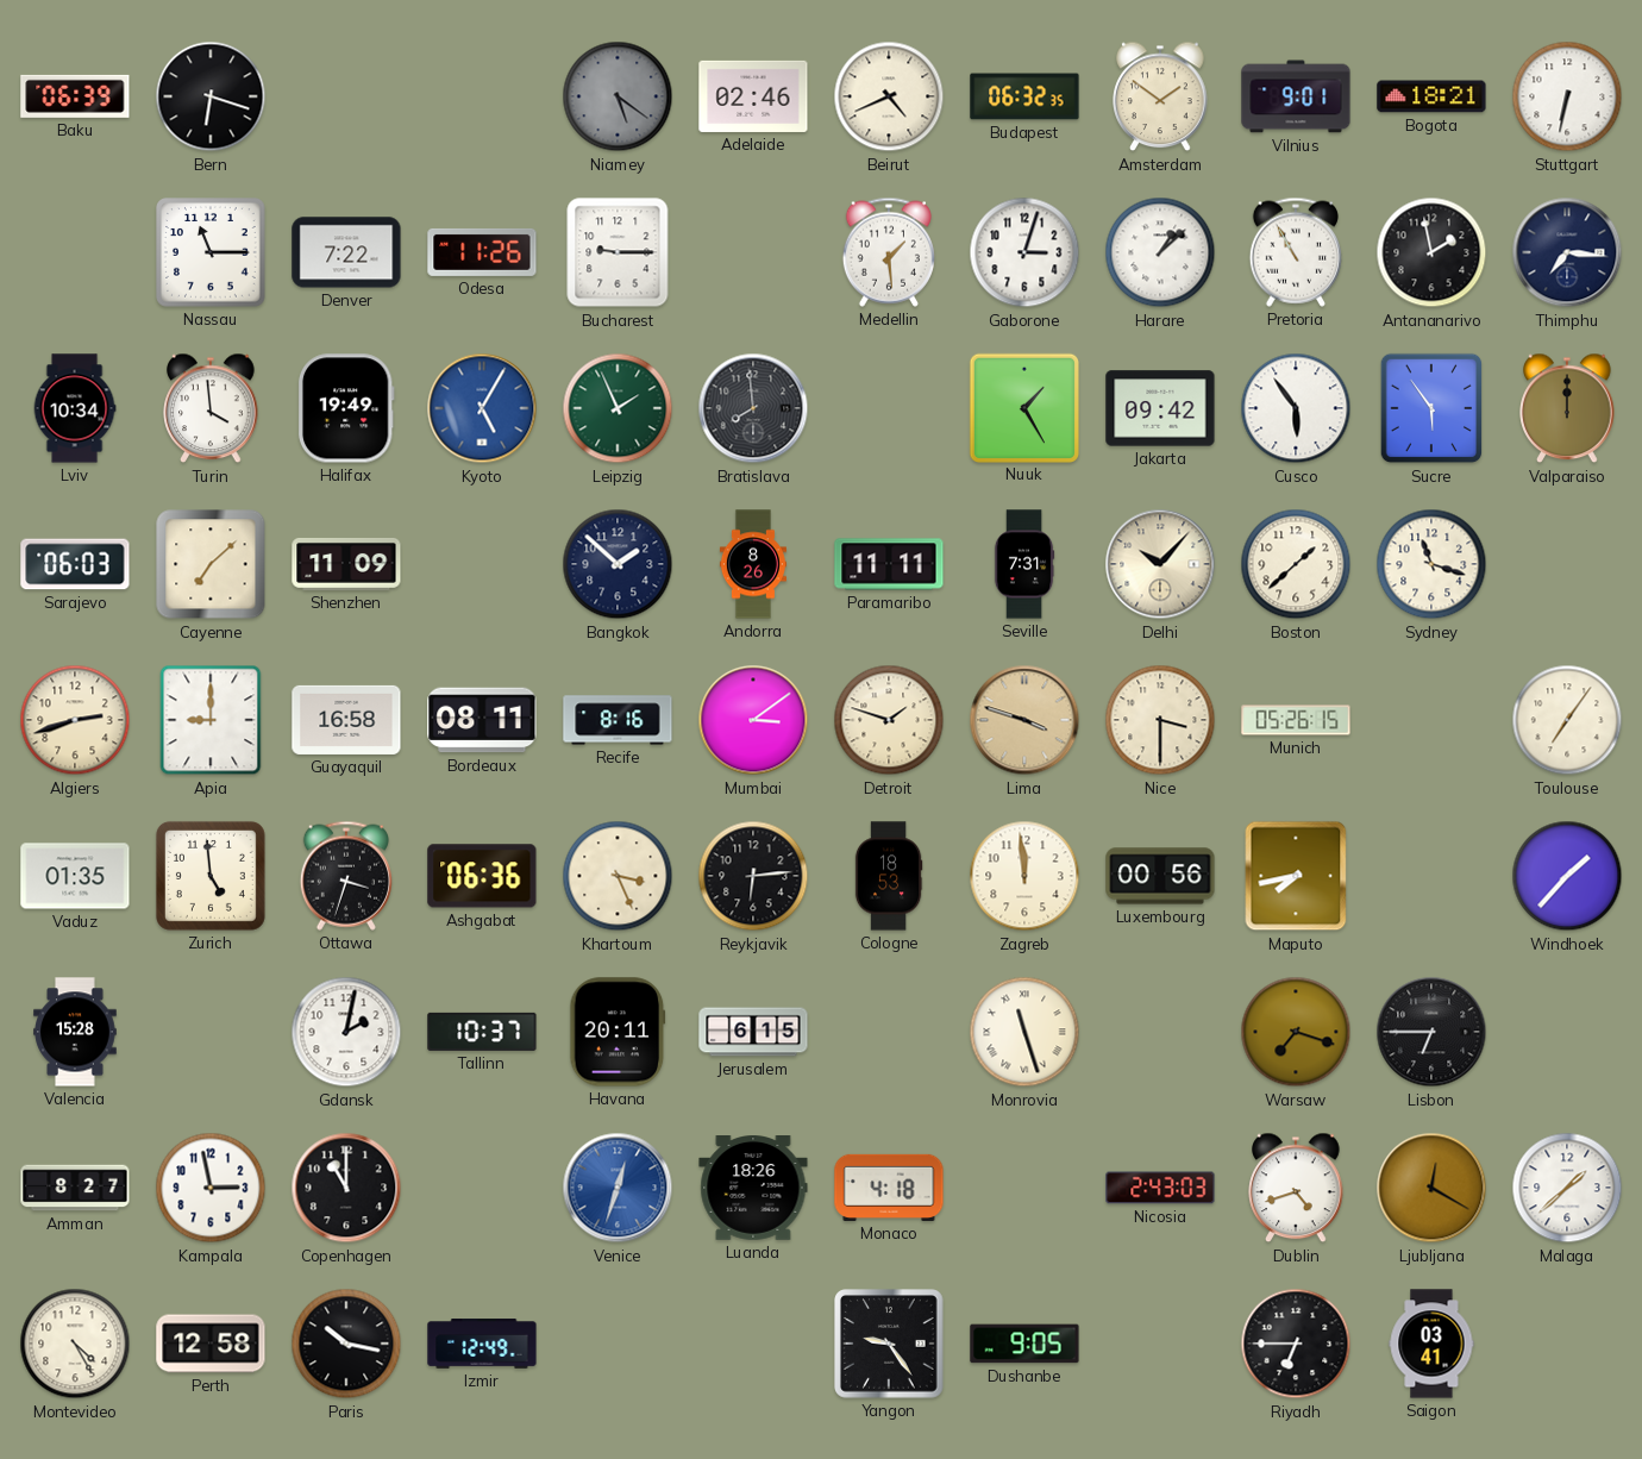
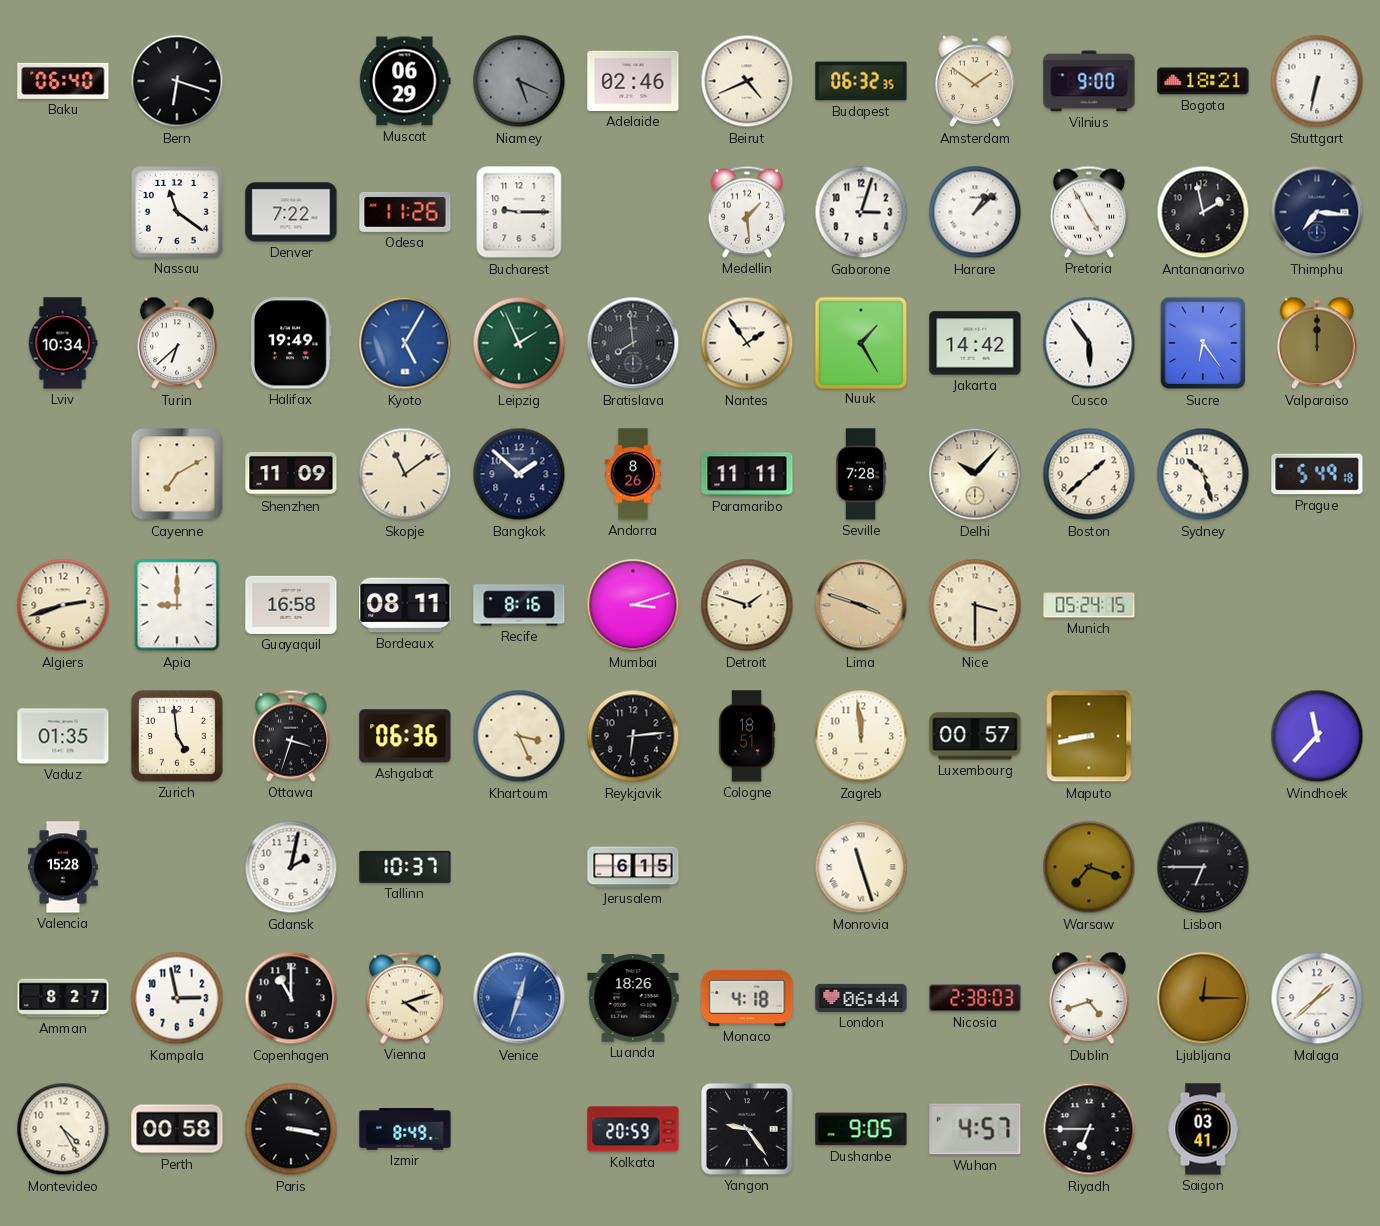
Baku: 06:39 -> 06:40 (63, 81)
Muscat: none -> 06:29 (405, 81)
Niamey: 5:21 -> 5:19 (519, 81)
Vilnius: 9:01 -> 9:00 (1089, 81)
Nassau: 11:15 -> 11:21 (178, 213)
Pretoria: 10:55 -> 4:55 (1089, 212)
Turin: 3:59 -> 6:38 (177, 343)
Nantes: none -> 1:54 (747, 343)
Jakarta: 09:42 -> 14:42 (975, 343)
Sucre: 5:54 -> 6:24 (1203, 343)
Sarajevo: 06:03 -> none (75, 564)
Cayenne: 7:08 -> 7:10 (177, 474)
Skopje: none -> 11:09 (405, 474)
Seville: 7:31 -> 7:28 (861, 474)
Sydney: 11:18 -> 10:27 (1203, 474)
Prague: none -> 5:49 (1317, 474)
Mumbai: 3:09 -> 3:12 (633, 605)
Munich: 05:26 -> 05:24 (1089, 605)
Toulouse: 7:06 -> none (1567, 720)
Cologne: 18:53 -> 18:51 (747, 736)
Luxembourg: 00:56 -> 00:57 (975, 736)
Maputo: 7:43 -> 8:43 (1089, 736)
Windhoek: 1:37 -> 11:37 (1317, 736)
Havana: 20:11 -> none (618, 1032)
Vienna: none -> 4:12 (405, 998)
London: none -> 06:44 (861, 998)
Nicosia: 2:43 -> 2:38 (975, 998)
Ljubljana: 12:20 -> 12:15 (1203, 998)
Perth: 12:58 -> 00:58 (177, 1129)
Paris: 10:17 -> 3:17 (291, 1129)
Izmir: 12:49 -> 8:49 (405, 1129)
Kolkata: none -> 20:59 (633, 1129)
Wuhan: none -> 4:57 (975, 1129)
